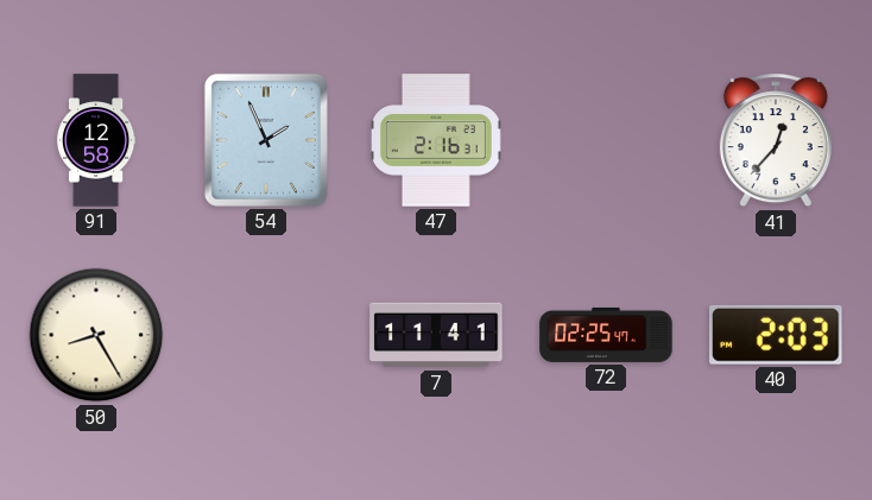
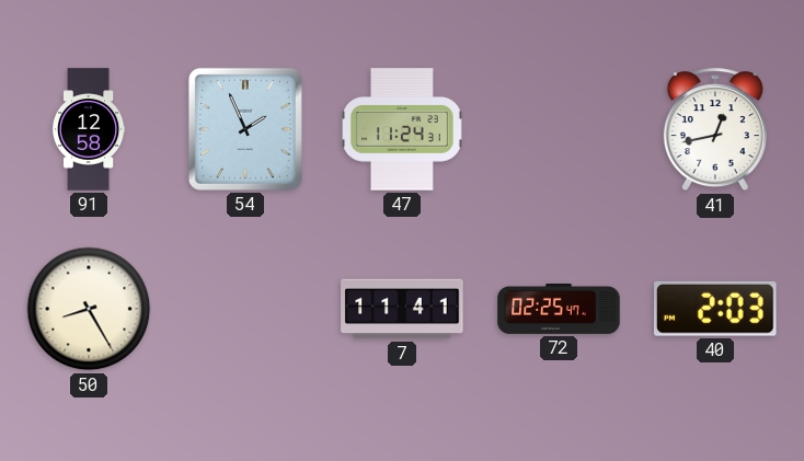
47: 2:16 -> 11:24 (403, 129)
41: 12:37 -> 12:43 (715, 130)
